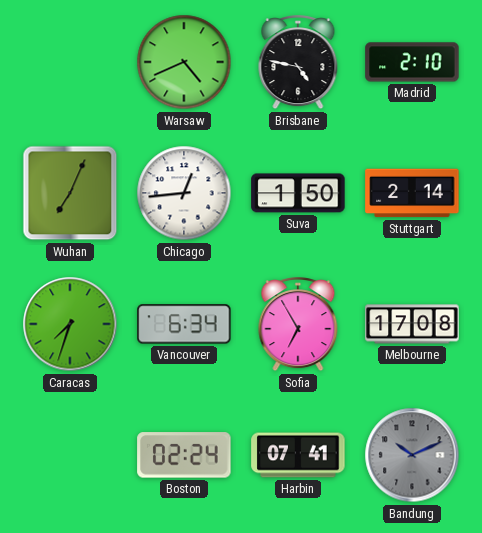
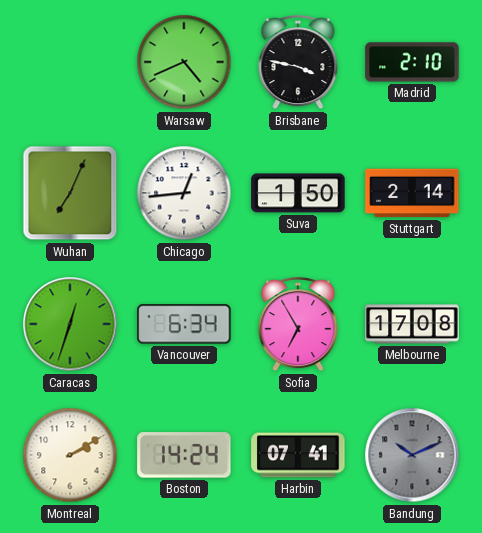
Brisbane: 4:47 -> 3:47 (298, 63)
Caracas: 7:33 -> 12:33 (70, 324)
Montreal: none -> 2:10 (70, 455)
Boston: 02:24 -> 14:24 (184, 455)
